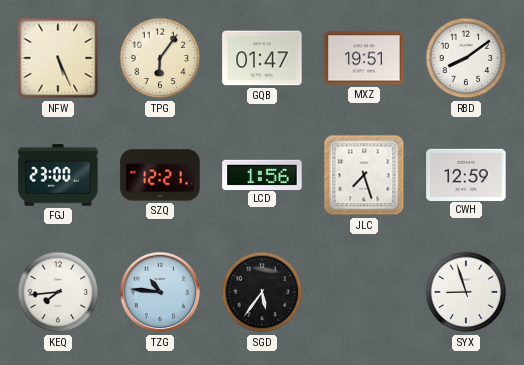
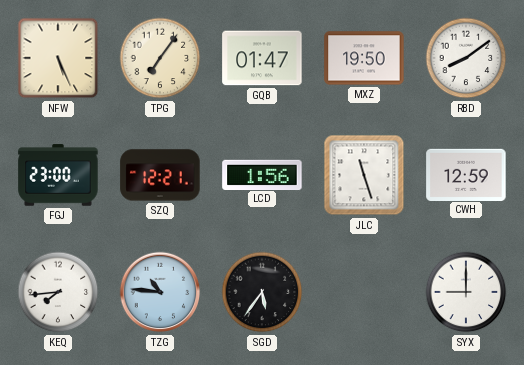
TPG: 6:06 -> 7:06 (160, 58)
MXZ: 19:51 -> 19:50 (364, 58)
JLC: 7:27 -> 11:27 (364, 175)
SYX: 8:57 -> 9:00 (466, 292)
